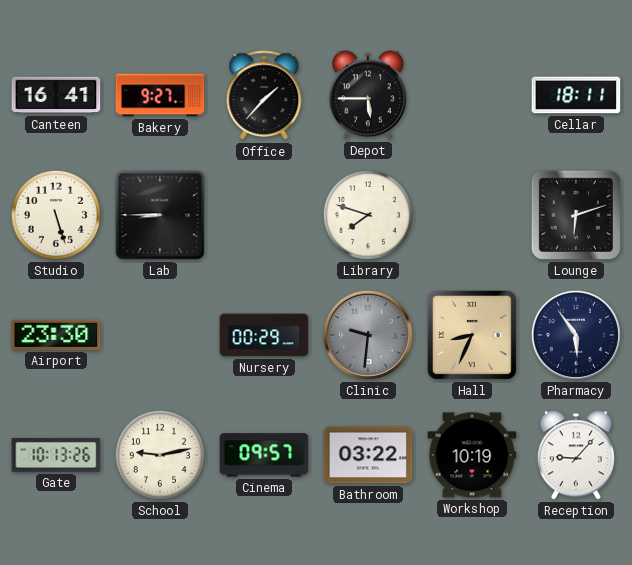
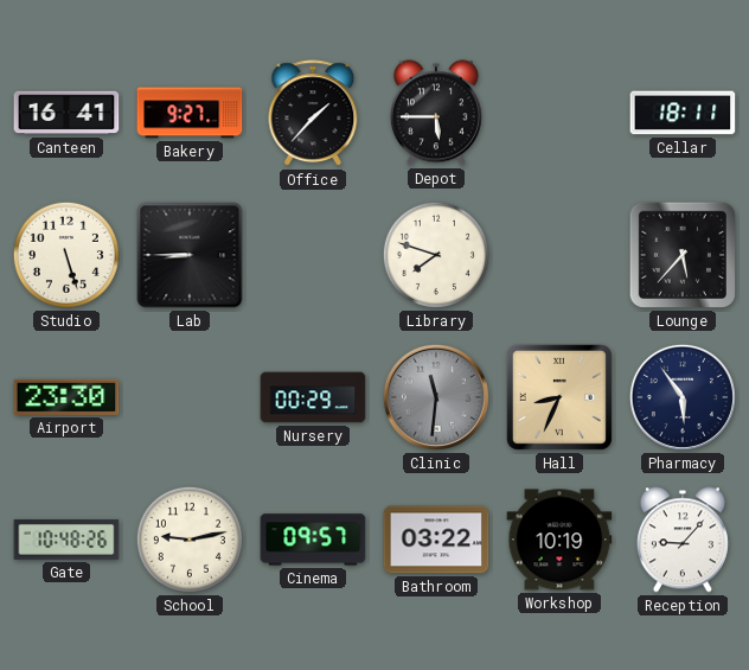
Lounge: 6:12 -> 5:37 (683, 255)
Clinic: 9:31 -> 11:31 (436, 397)
Gate: 10:13 -> 10:48 (66, 540)
